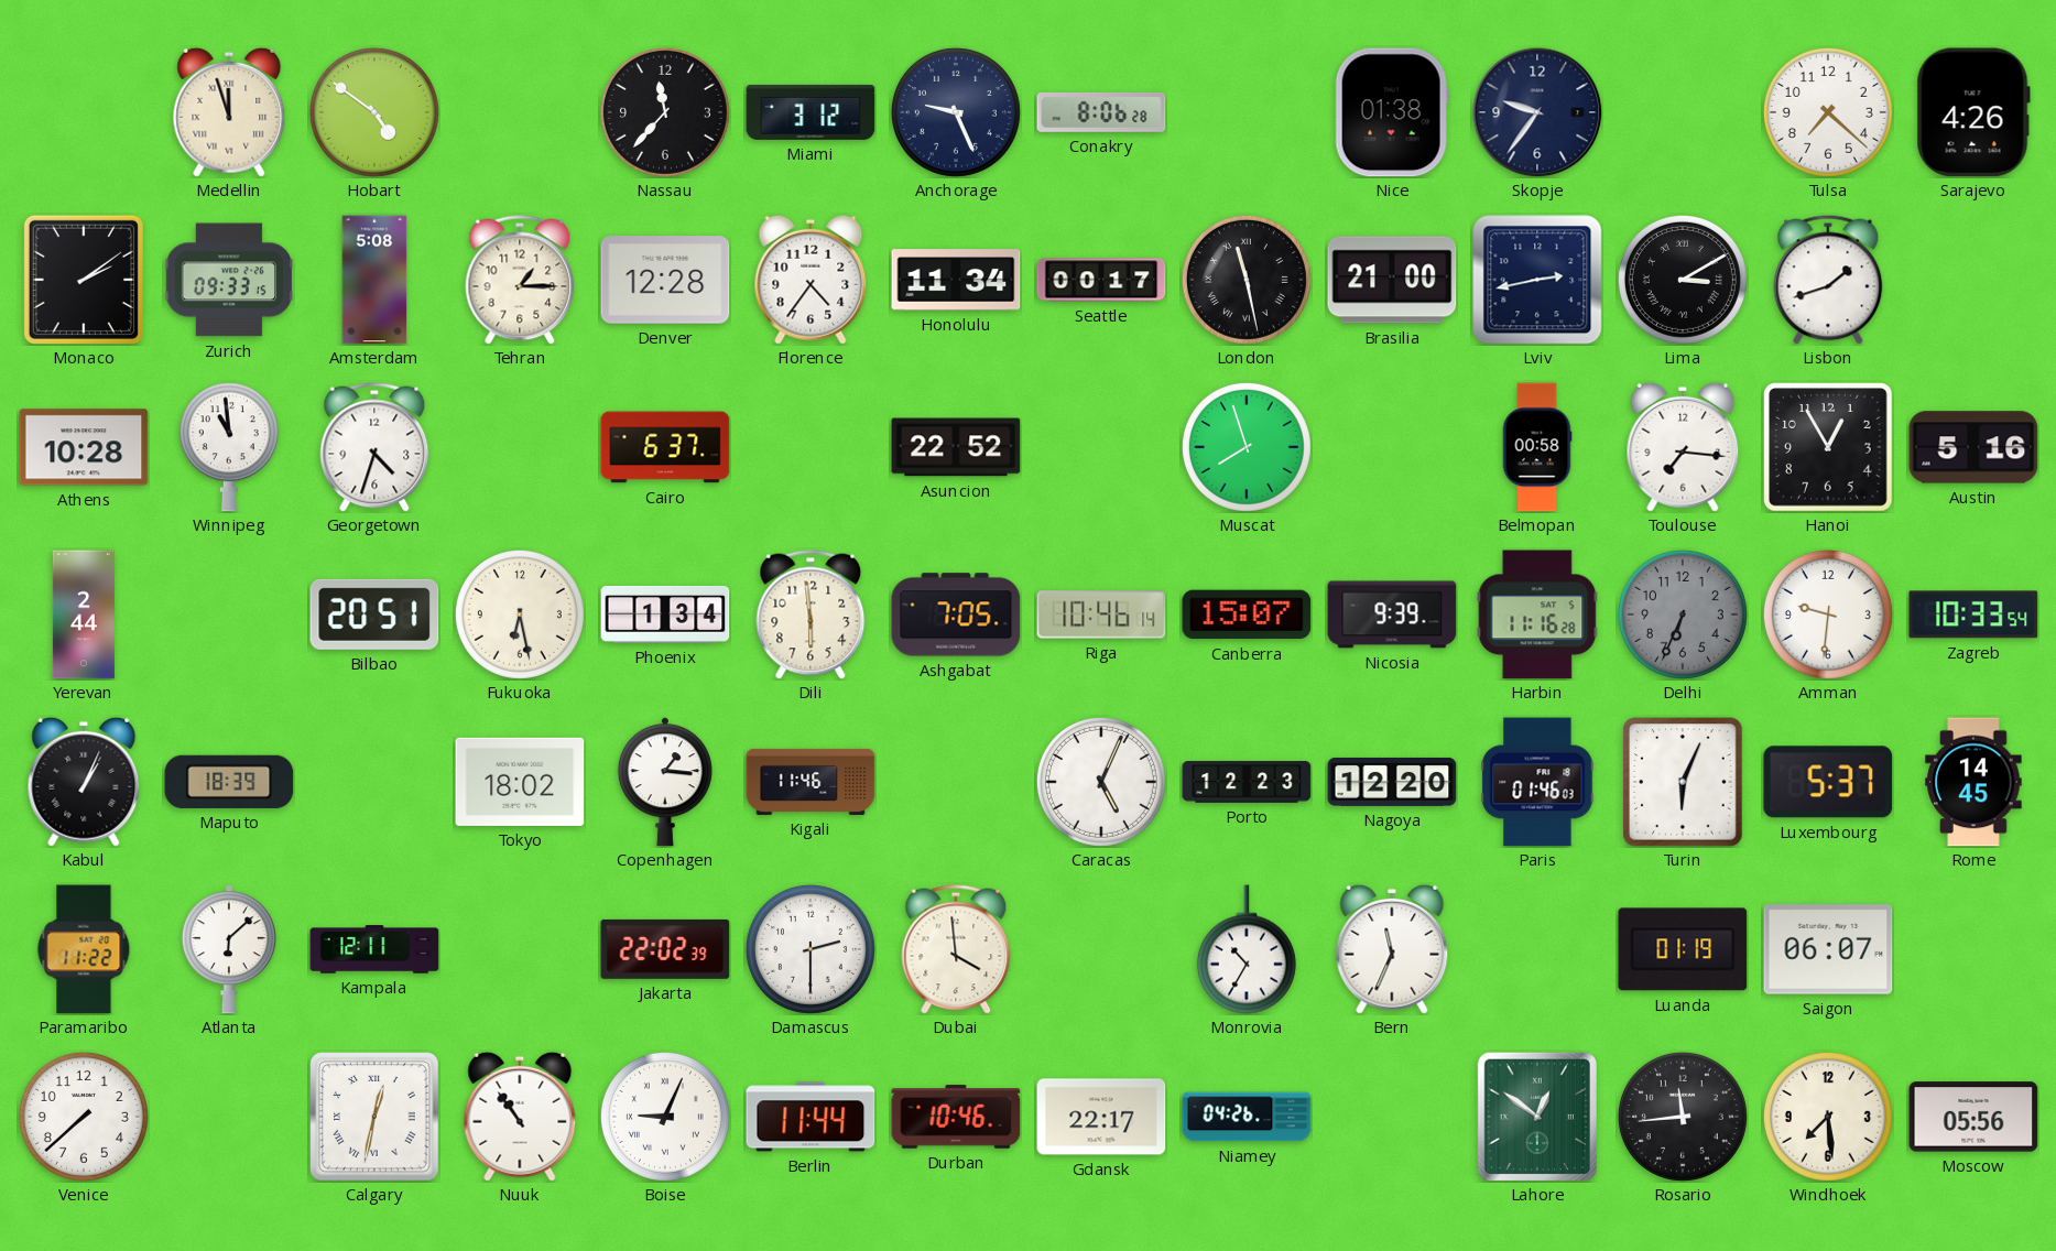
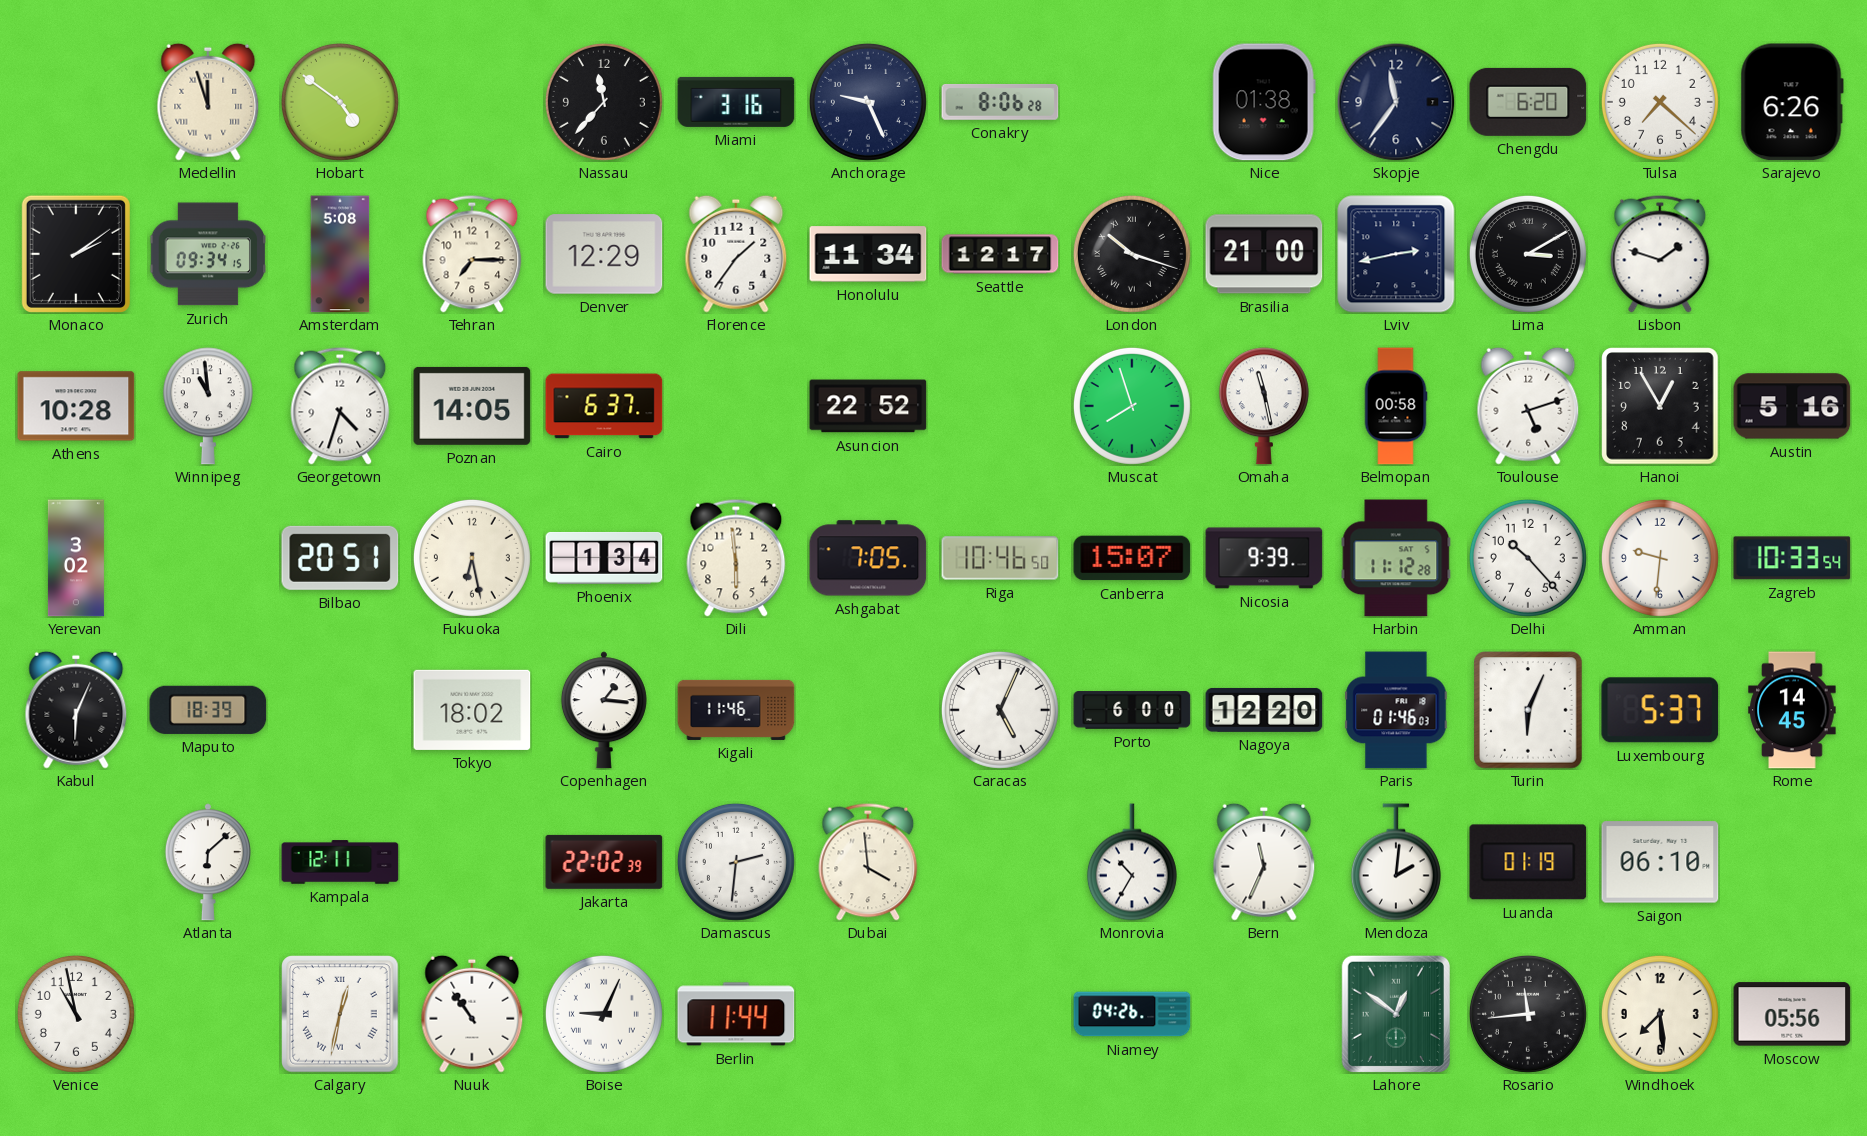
Miami: 3:12 -> 3:16 (736, 102)
Skopje: 9:36 -> 11:36 (1396, 102)
Chengdu: none -> 6:20 (1528, 102)
Sarajevo: 4:26 -> 6:26 (1792, 102)
Zurich: 09:33 -> 09:34 (208, 254)
Tehran: 1:15 -> 7:15 (472, 254)
Denver: 12:28 -> 12:29 (604, 254)
Florence: 4:36 -> 1:36 (736, 254)
Seattle: 00:17 -> 12:17 (1000, 254)
London: 11:28 -> 10:18 (1132, 254)
Lisbon: 1:42 -> 1:48 (1660, 254)
Poznan: none -> 14:05 (472, 406)
Omaha: none -> 11:28 (1264, 406)
Toulouse: 7:16 -> 5:12 (1528, 406)
Yerevan: 2:44 -> 3:02 (76, 558)
Riga: 10:46:14 -> 10:46:50 (1000, 558)
Harbin: 11:16 -> 11:12 (1396, 558)
Delhi: 6:34 -> 10:23 (1528, 558)
Delhi dial: grey -> white (1528, 558)
Kabul: 1:04 -> 6:04 (76, 710)
Porto: 12:23 -> 6:00 (1132, 710)
Paramaribo: 11:22 -> none (84, 949)
Damascus: 2:30 -> 2:31 (736, 862)
Mendoza: none -> 2:01 (1396, 862)
Saigon: 06:07 -> 06:10 (1660, 862)
Venice: 7:38 -> 10:58 (76, 1014)
Durban: 10:46 -> none (956, 1117)
Gdansk: 22:17 -> none (1101, 1117)
